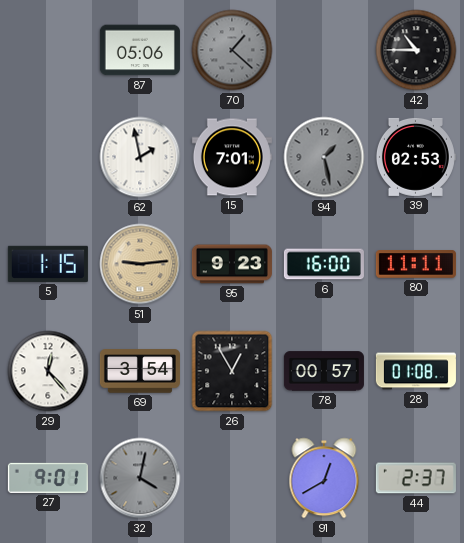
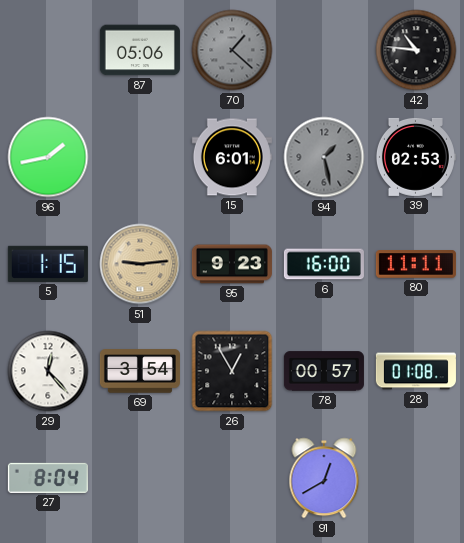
42: 10:45 -> 10:46 (416, 50)
96: none -> 1:43 (48, 157)
62: 1:58 -> none (140, 157)
15: 7:01 -> 6:01 (232, 157)
27: 9:01 -> 8:04 (48, 478)
32: 4:02 -> none (140, 478)
44: 2:37 -> none (416, 478)
